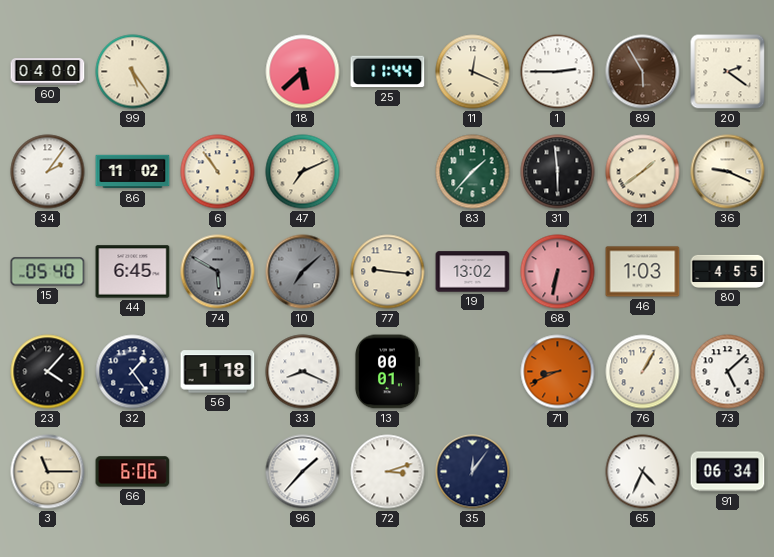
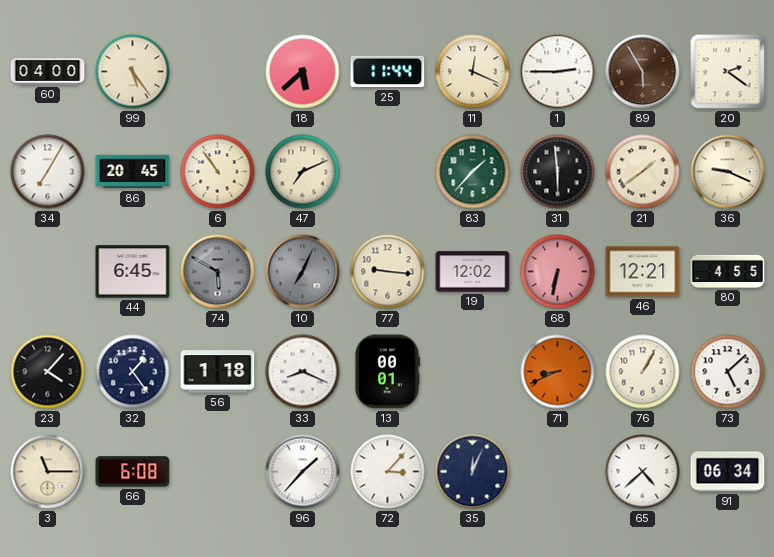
34: 2:06 -> 7:05 (48, 172)
86: 11:02 -> 20:45 (133, 172)
15: 05:40 -> none (48, 272)
10: 7:08 -> 7:04 (303, 272)
19: 13:02 -> 12:02 (473, 272)
46: 1:03 -> 12:21 (643, 272)
66: 6:06 -> 6:08 (133, 472)
72: 3:12 -> 3:07 (388, 472)
35: 12:06 -> 12:04 (473, 472)
65: 4:34 -> 4:38 (643, 472)
